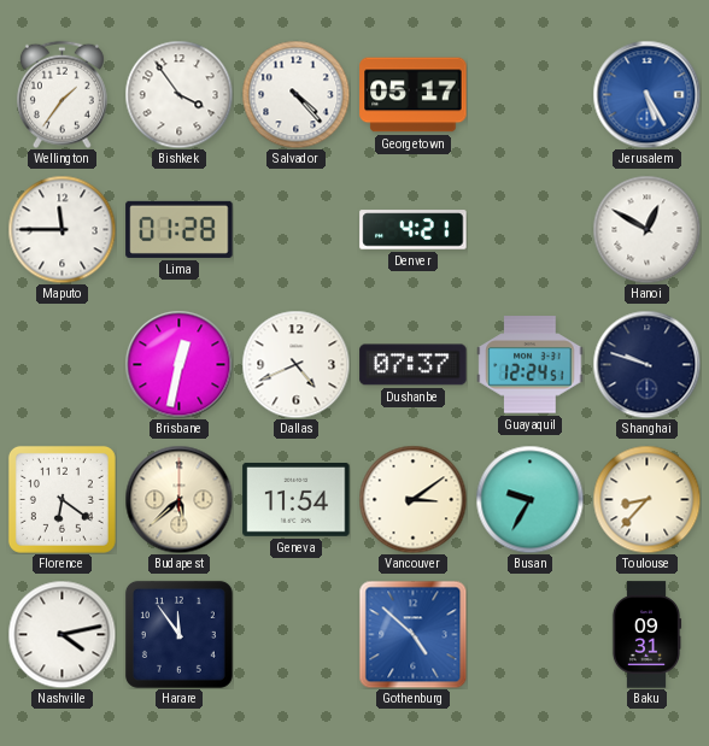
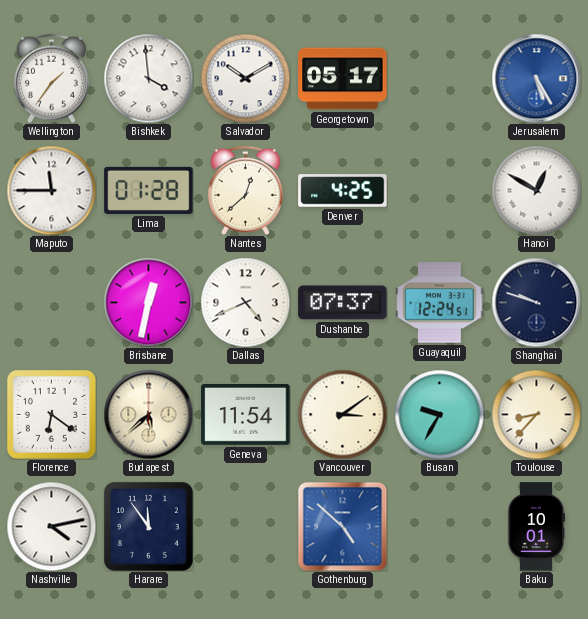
Bishkek: 3:54 -> 3:59 (148, 78)
Salvador: 4:23 -> 10:10 (245, 78)
Nantes: none -> 12:38 (245, 190)
Denver: 4:21 -> 4:25 (343, 191)
Baku: 09:31 -> 10:01 (536, 527)
